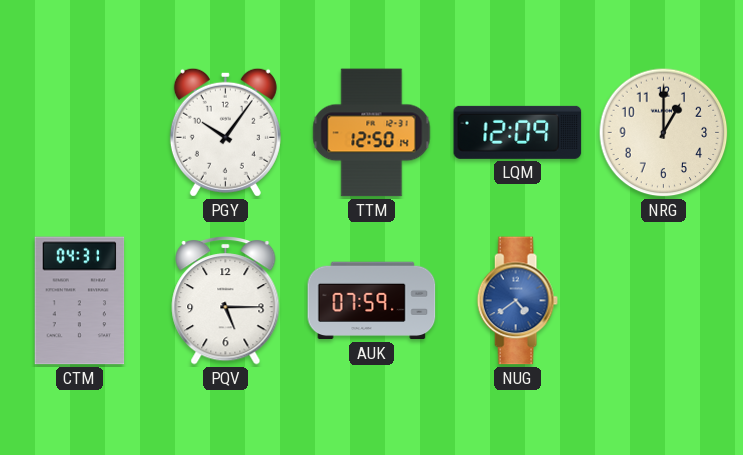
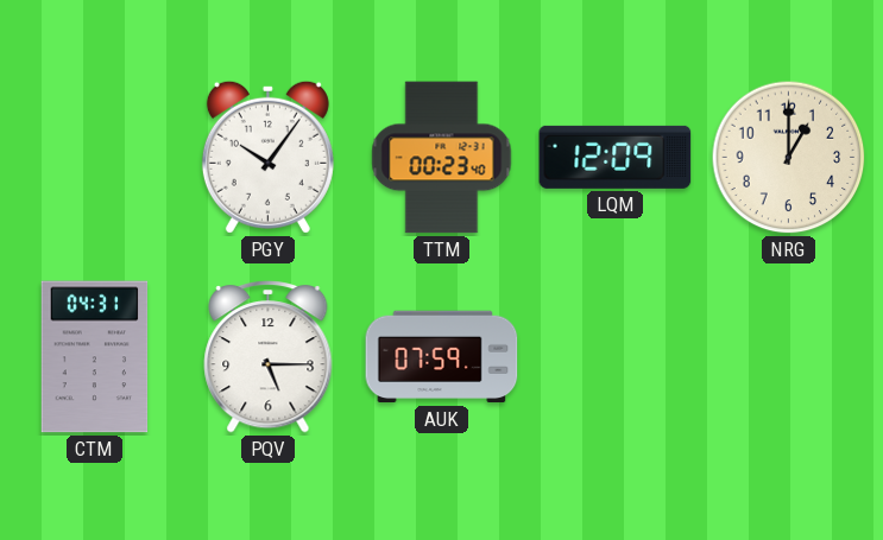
TTM: 12:50 -> 00:23 (442, 158)
NUG: 4:39 -> none (517, 301)
